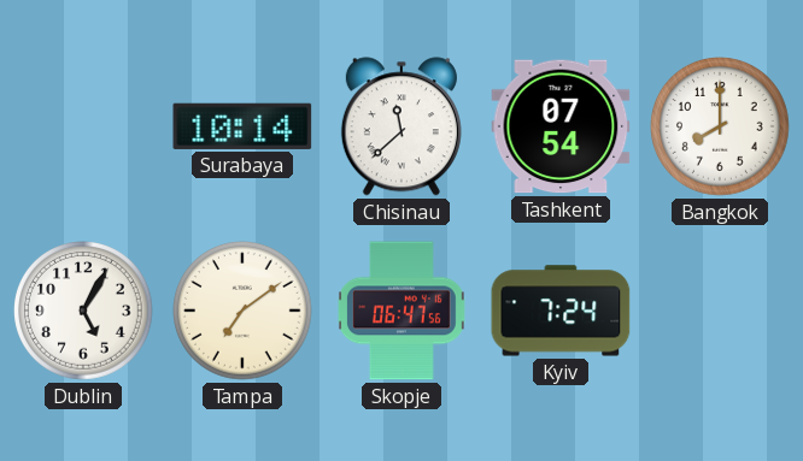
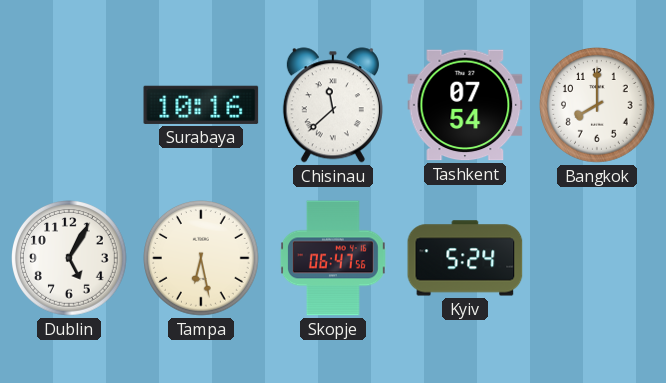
Surabaya: 10:14 -> 10:16 (201, 105)
Tampa: 7:09 -> 6:28 (202, 259)
Kyiv: 7:24 -> 5:24 (465, 258)
